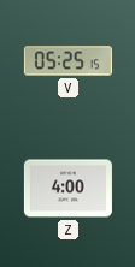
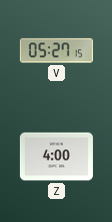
V: 05:25 -> 05:27 (56, 51)
